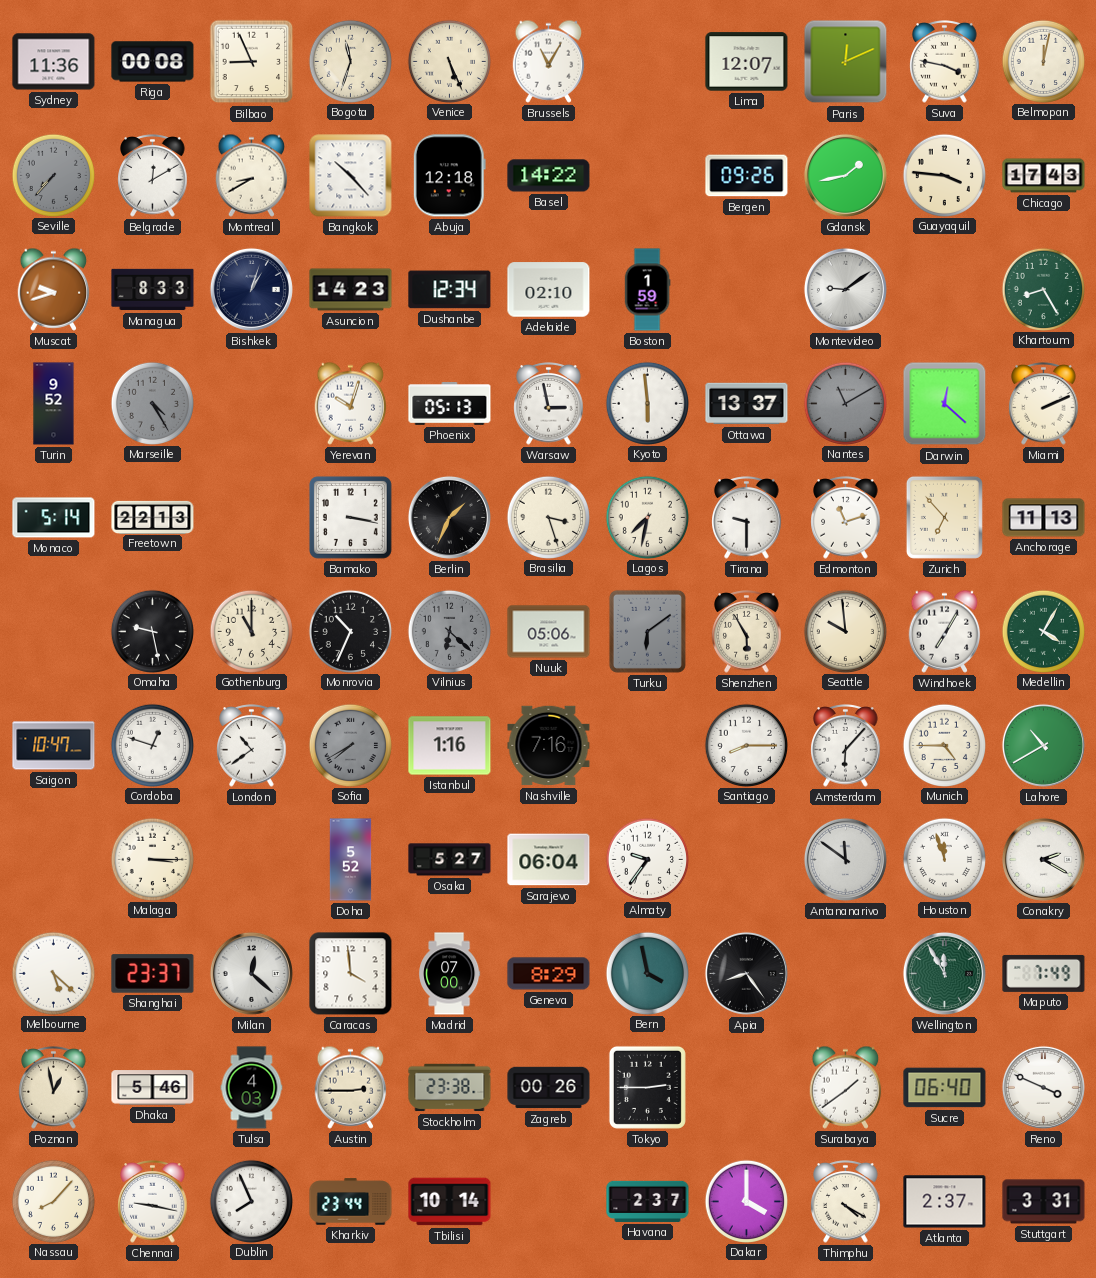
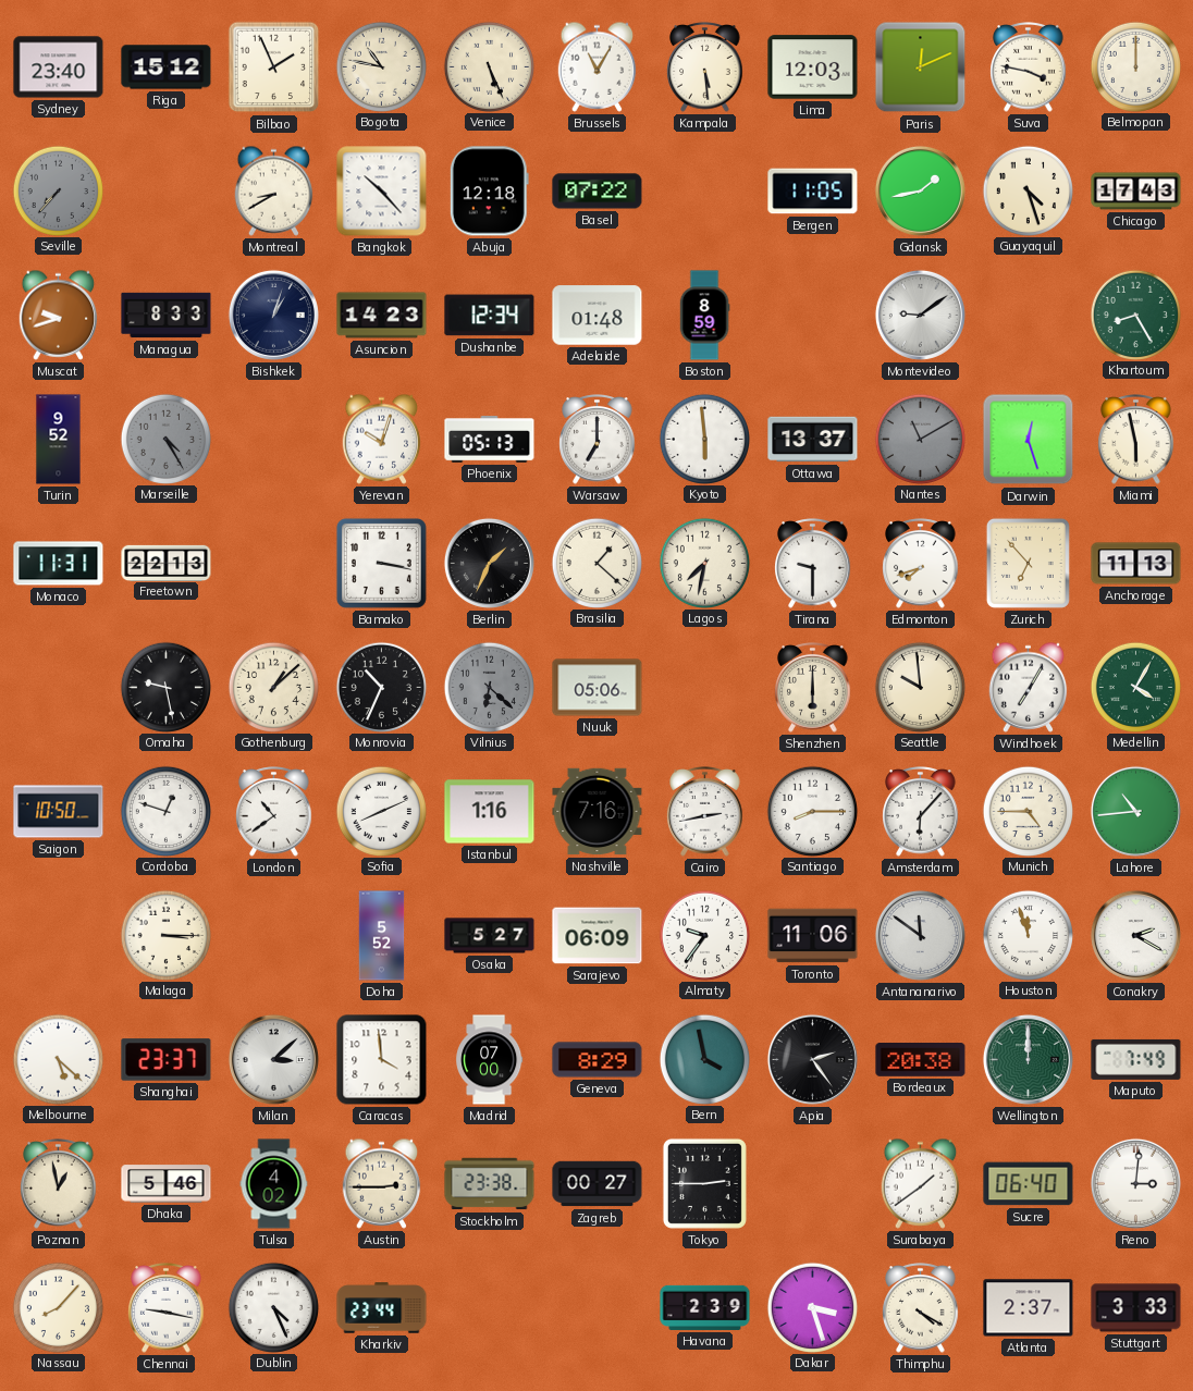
Sydney: 11:36 -> 23:40 (59, 67)
Riga: 00:08 -> 15:12 (167, 67)
Bilbao: 8:56 -> 1:56 (274, 67)
Bogota: 11:33 -> 10:47 (381, 66)
Kampala: none -> 5:29 (705, 67)
Lima: 12:07 -> 12:03 (813, 67)
Belmopan: 12:02 -> 12:00 (1135, 66)
Belgrade: 12:10 -> none (153, 176)
Basel: 14:22 -> 07:22 (598, 192)
Bergen: 09:26 -> 11:05 (813, 192)
Guayaquil: 3:46 -> 4:27 (1028, 190)
Adelaide: 02:10 -> 01:48 (598, 316)
Boston: 1:59 -> 8:59 (704, 316)
Warsaw: 2:58 -> 7:00 (598, 440)
Darwin: 12:22 -> 12:27 (1029, 440)
Miami: 2:11 -> 5:58 (1136, 440)
Monaco: 5:14 -> 11:31 (59, 564)
Brasilia: 3:27 -> 1:22 (596, 563)
Edmonton: 11:12 -> 7:42 (921, 564)
Gothenburg: 11:00 -> 1:08 (273, 687)
Turku: 6:09 -> none (647, 631)
Shenzhen: 5:55 -> 6:00 (813, 688)
Saigon: 10:47 -> 10:50 (59, 812)
Sofia: 7:40 -> 8:11 (381, 811)
Sofia dial: grey -> white (381, 811)
Cairo: none -> 2:43 (705, 812)
Lahore: 10:40 -> 10:44 (1135, 811)
Sarajevo: 06:04 -> 06:09 (598, 936)
Toronto: none -> 11:06 (813, 936)
Milan: 12:22 -> 3:08 (273, 1059)
Apia: 8:24 -> 2:24 (812, 1059)
Bordeaux: none -> 20:38 (921, 1060)
Wellington: 11:55 -> 12:00 (1028, 1059)
Tulsa: 4:03 -> 4:02 (274, 1184)
Zagreb: 00:26 -> 00:27 (598, 1184)
Reno: 3:49 -> 3:01 (1135, 1183)
Dublin: 7:56 -> 4:26 (273, 1307)
Tbilisi: 10:14 -> none (450, 1202)
Havana: 2:37 -> 2:39 (705, 1307)
Dakar: 4:00 -> 3:27 (812, 1307)
Stuttgart: 3:31 -> 3:33 (1136, 1308)
